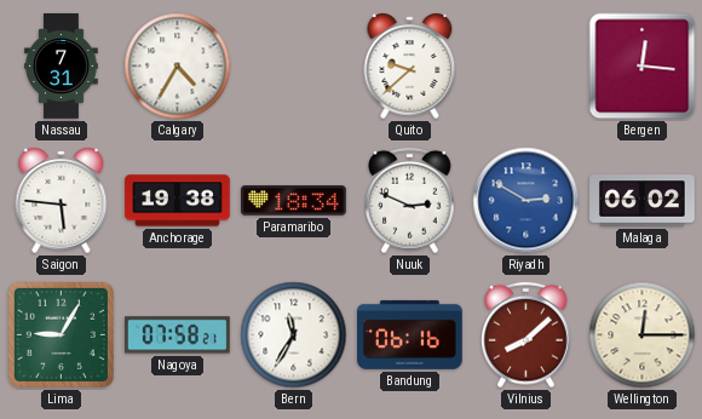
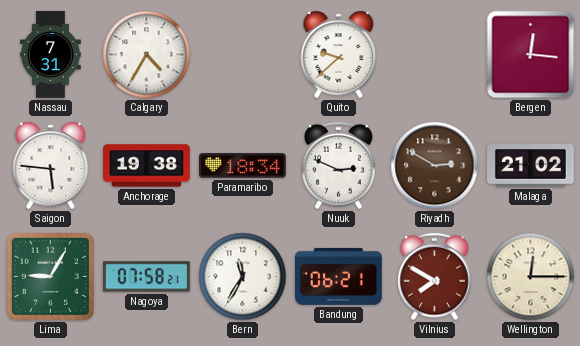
Riyadh dial: blue -> brown (435, 166)
Malaga: 06:02 -> 21:02 (531, 166)
Bandung: 06:16 -> 06:21 (339, 276)
Vilnius: 8:08 -> 7:50 (435, 277)
